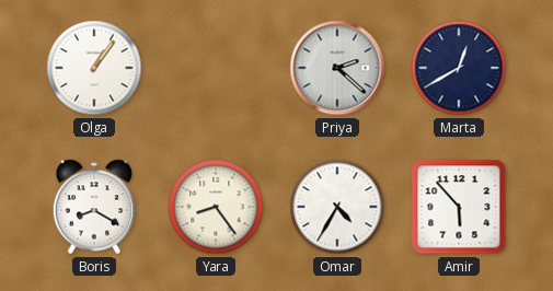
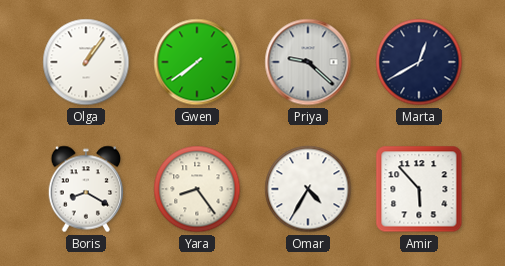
Gwen: none -> 7:39 (197, 62)
Priya: 2:22 -> 9:22 (308, 62)
